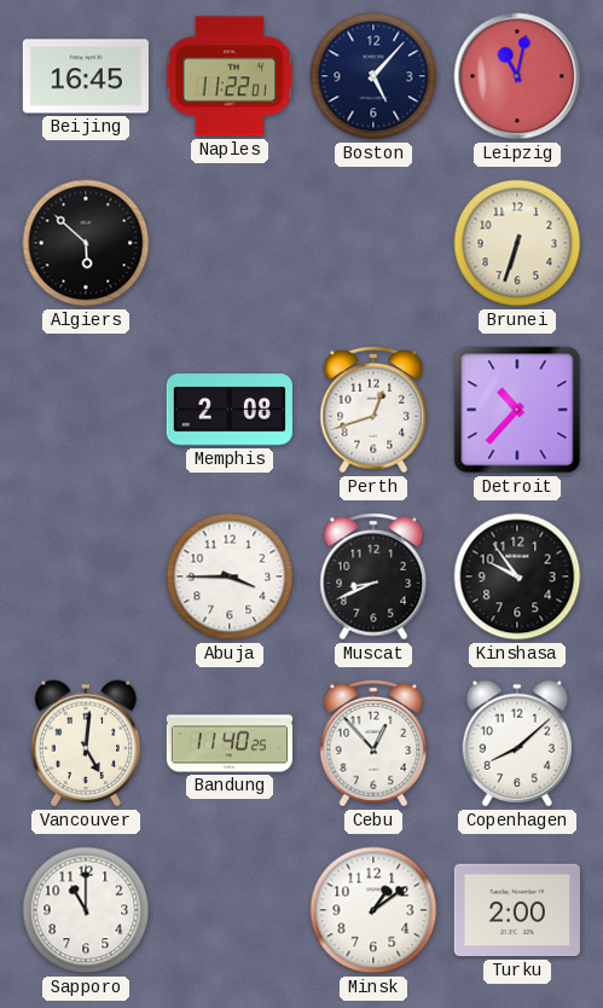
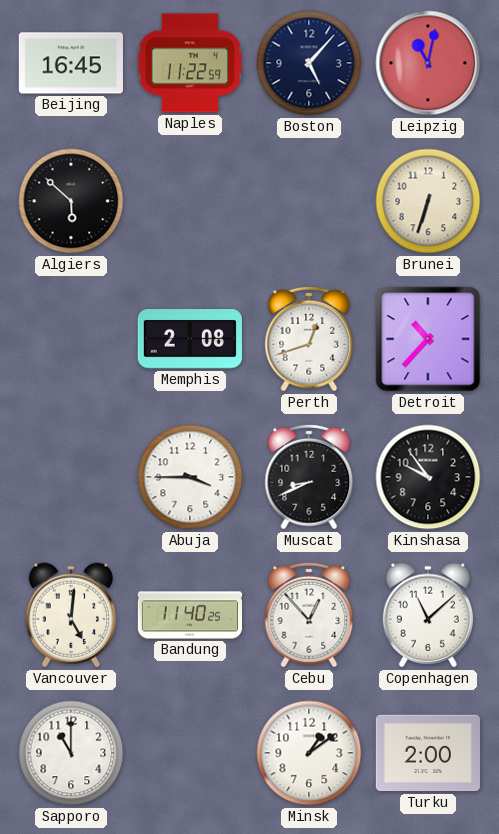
Naples: 11:22:01 -> 11:22:59 (190, 63)
Copenhagen: 8:08 -> 11:08 (427, 615)
